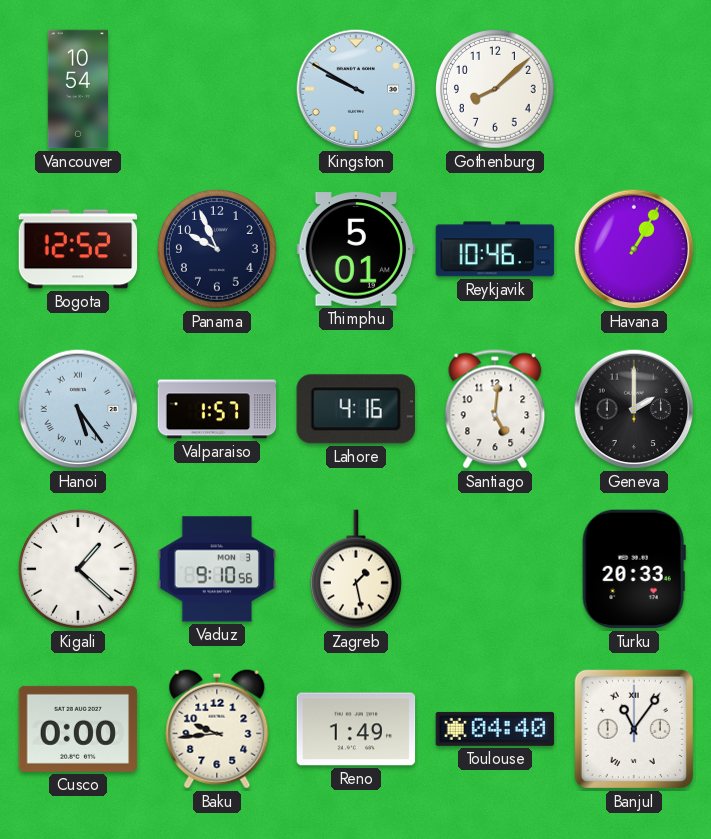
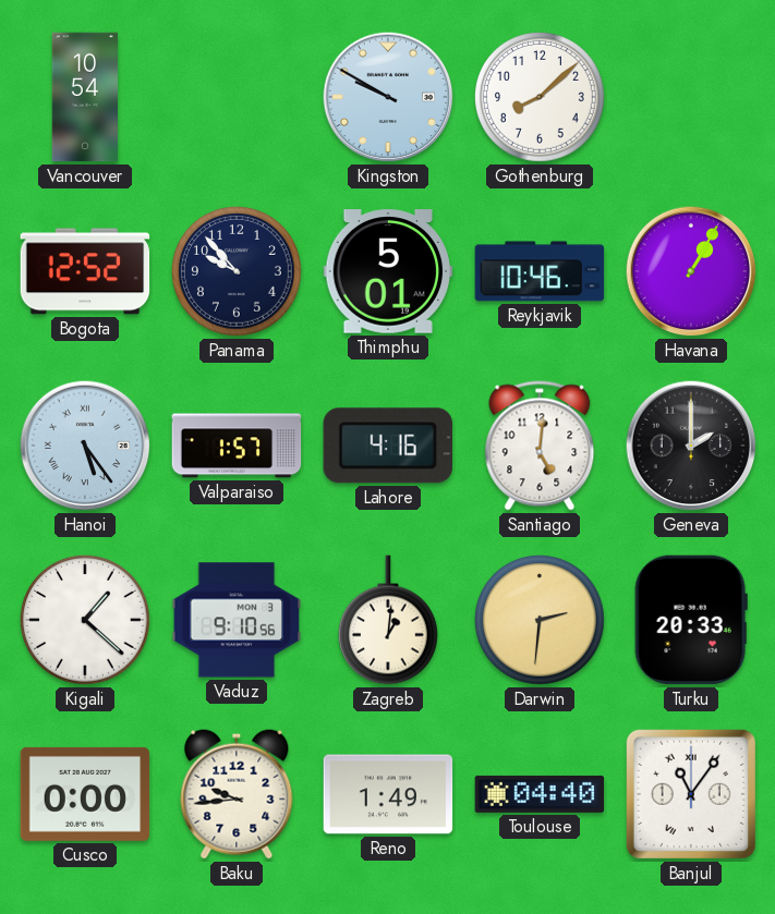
Panama: 9:56 -> 9:53 (238, 272)
Zagreb: 1:28 -> 1:01 (388, 620)
Darwin: none -> 2:31 (541, 621)
